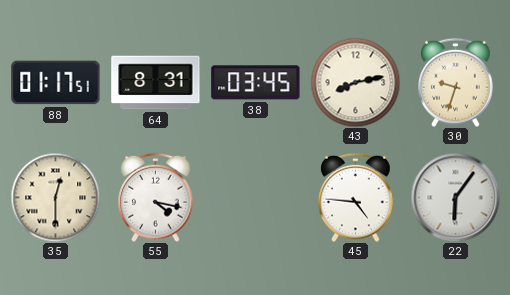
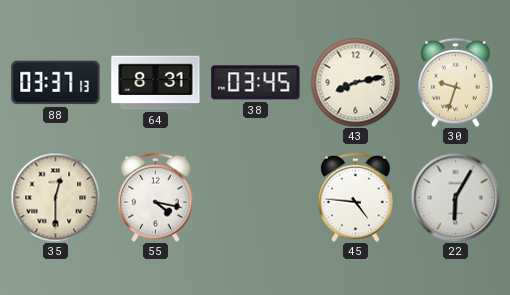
88: 01:17 -> 03:37 (56, 83)
22: 6:06 -> 6:05 (455, 197)
